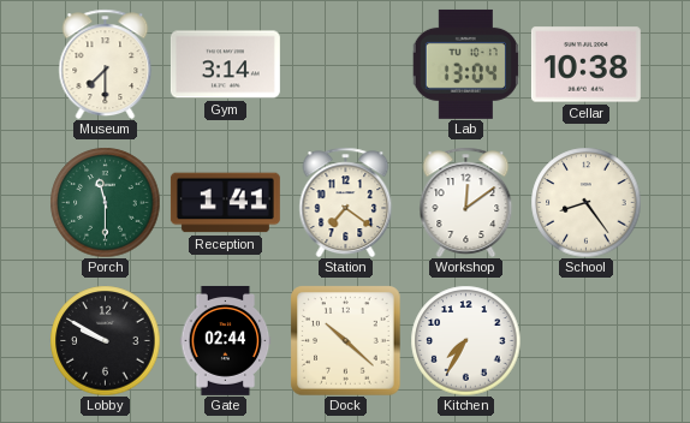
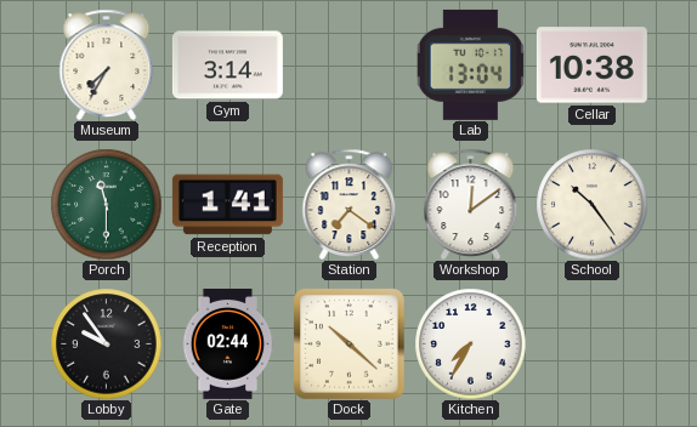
Museum: 7:30 -> 7:35 (107, 64)
School: 8:24 -> 10:24 (591, 204)
Lobby: 9:50 -> 9:54 (106, 343)
